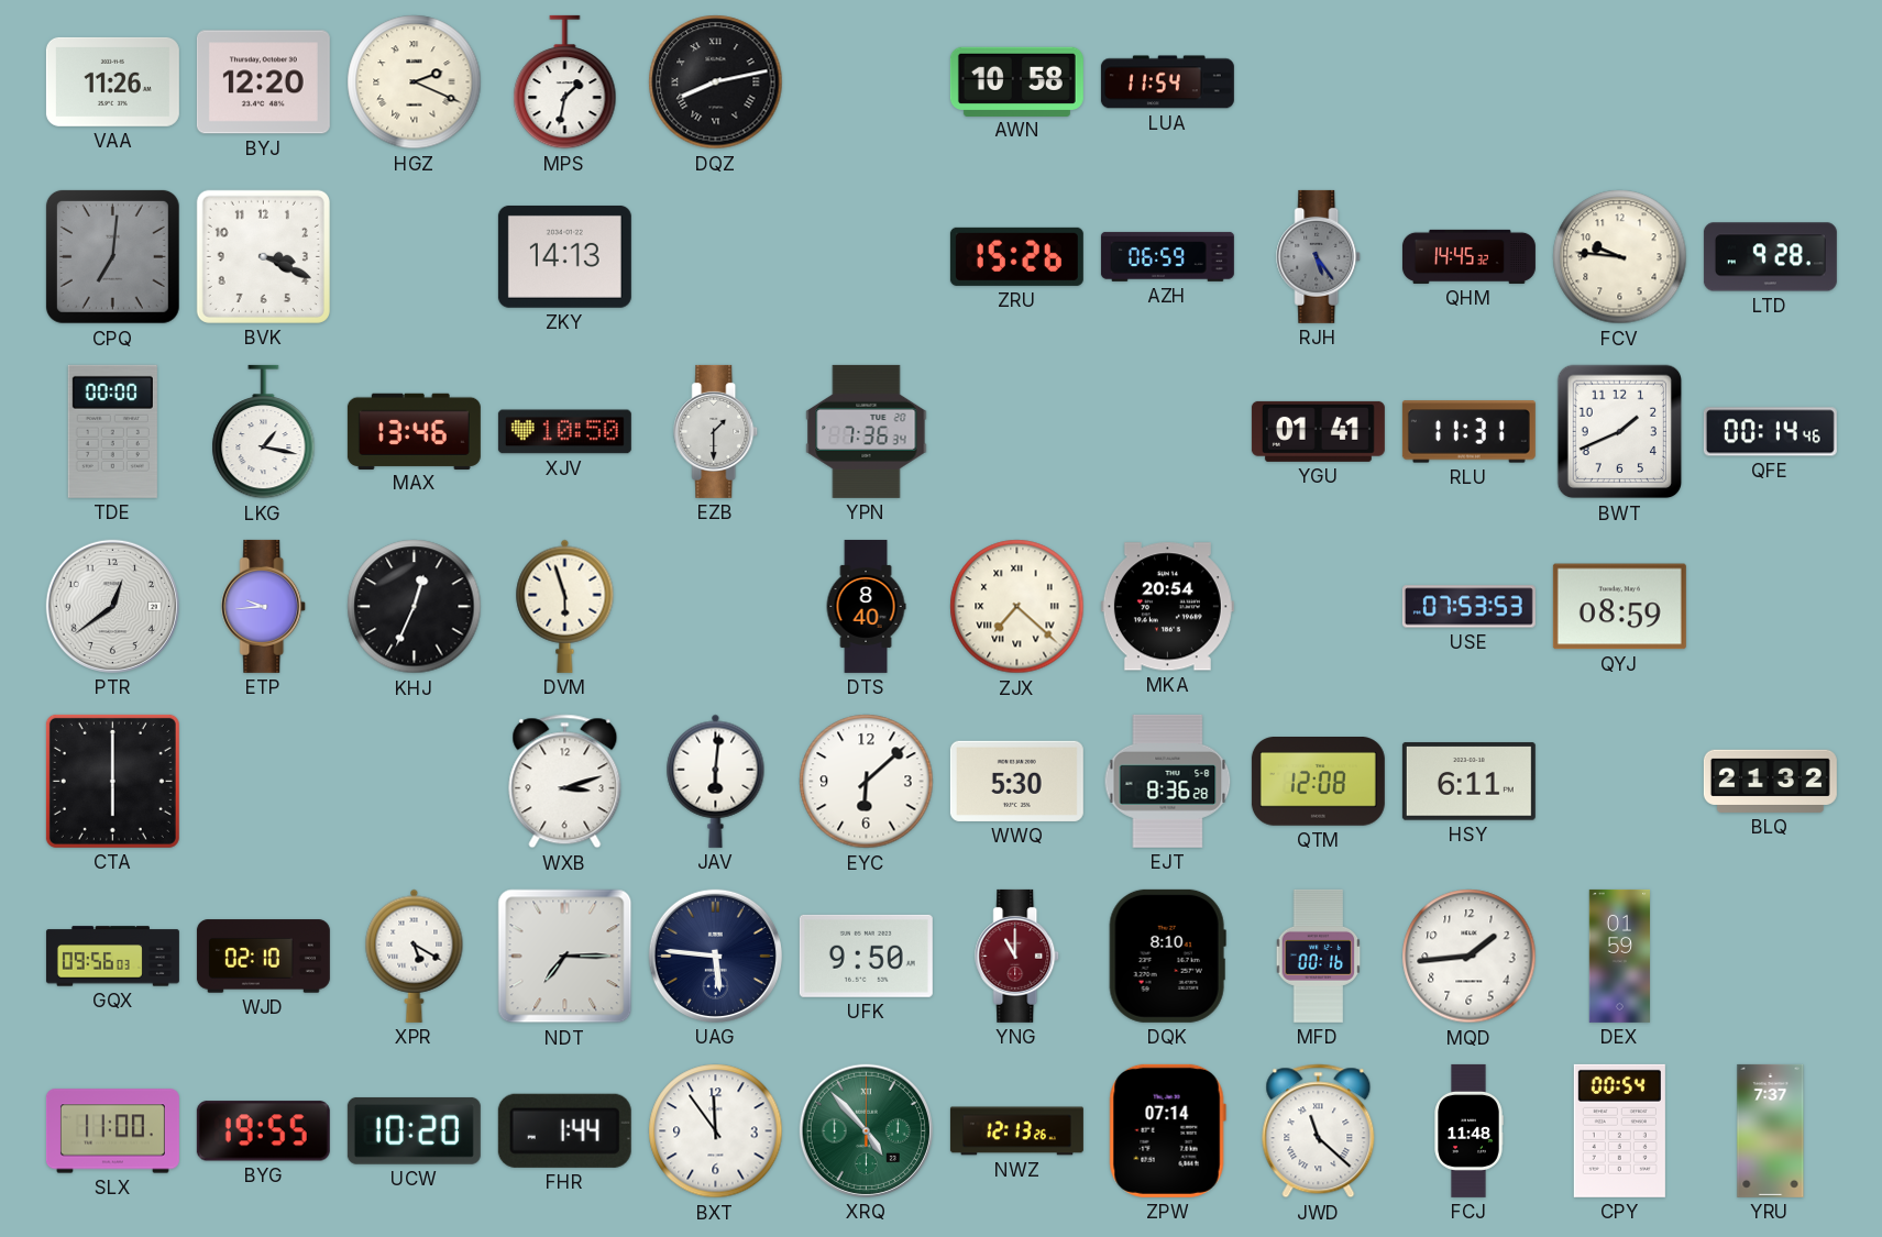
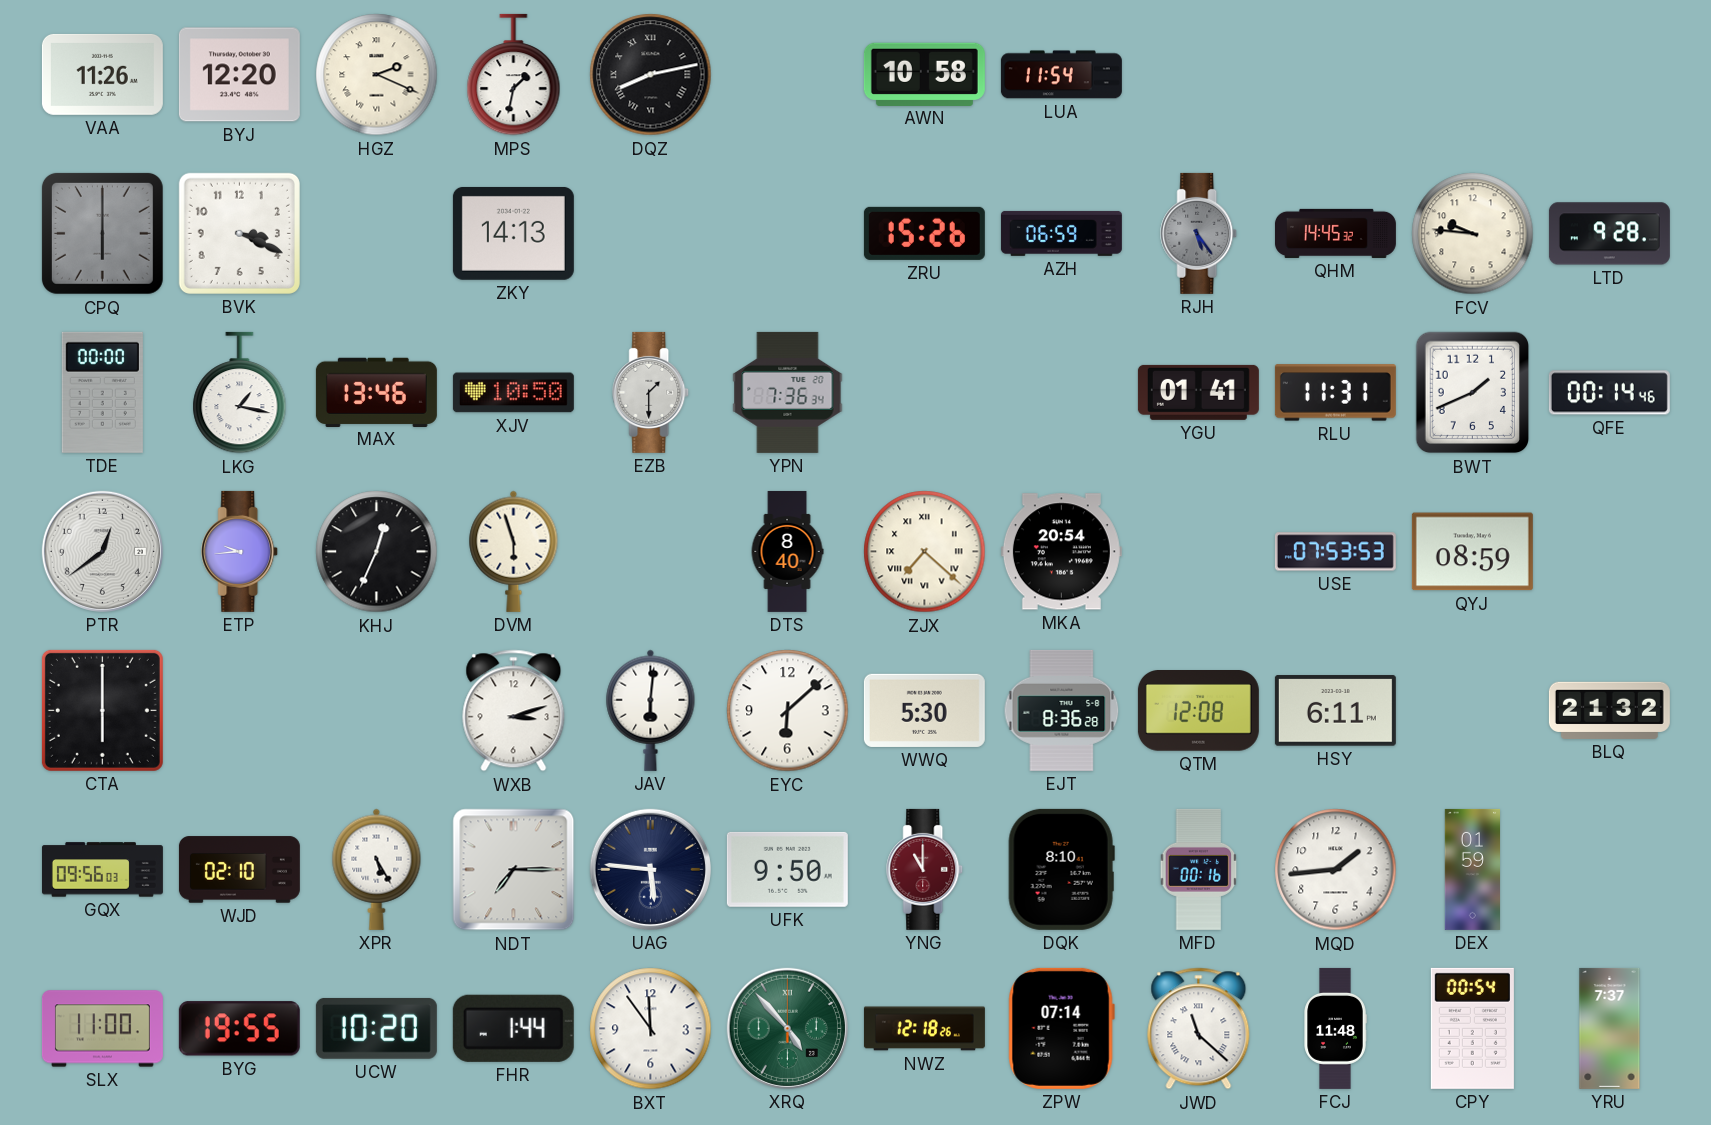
CPQ: 7:01 -> 6:00 (102, 233)
XPR: 5:20 -> 5:25 (377, 869)
NWZ: 12:13 -> 12:18 (924, 1029)
